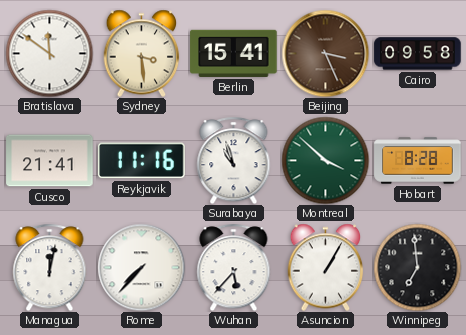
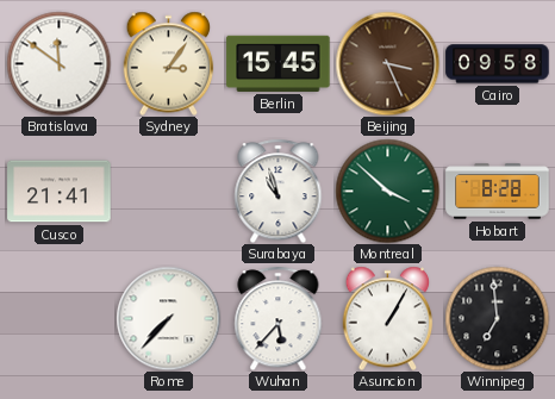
Sydney: 3:29 -> 3:06 (169, 63)
Berlin: 15:41 -> 15:45 (279, 63)
Reykjavik: 11:16 -> none (142, 161)
Managua: 12:02 -> none (50, 267)
